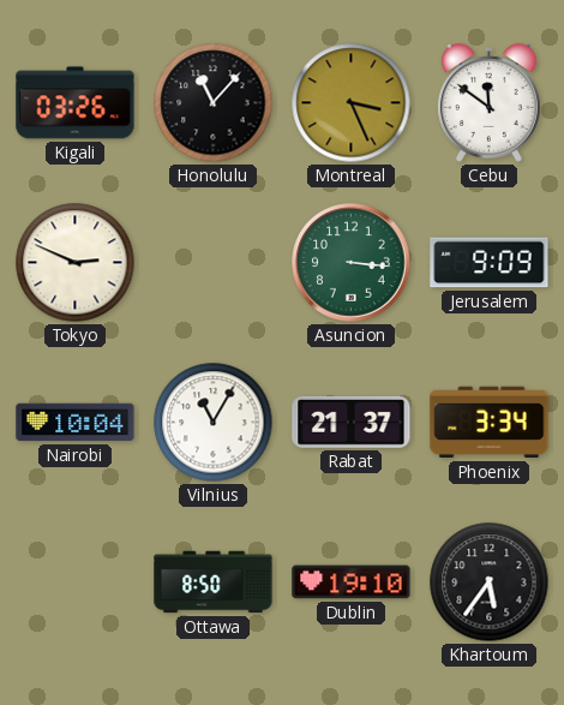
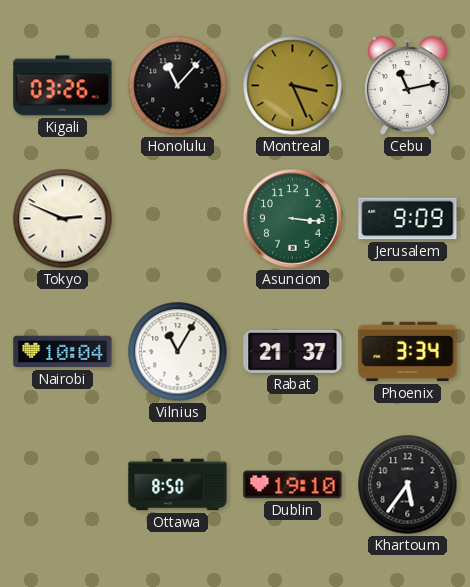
Cebu: 11:51 -> 11:13 (407, 86)
